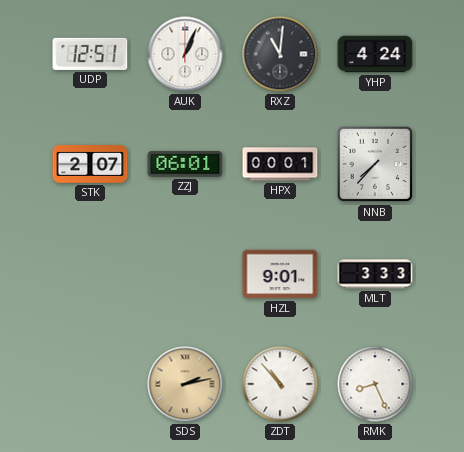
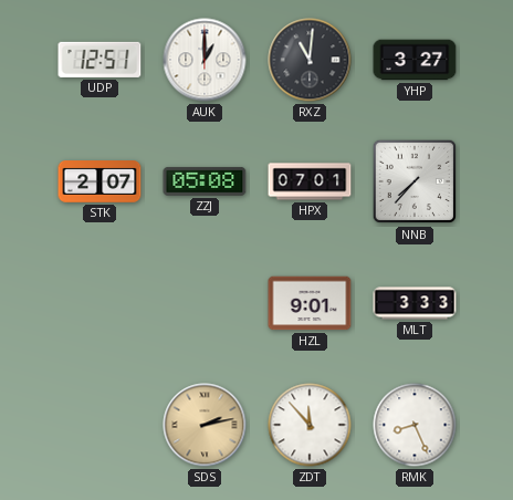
AUK: 1:04 -> 1:00 (205, 60)
YHP: 4:24 -> 3:27 (415, 60)
ZZJ: 06:01 -> 05:08 (205, 181)
HPX: 00:01 -> 07:01 (310, 181)
ZDT: 10:53 -> 11:53 (310, 425)
